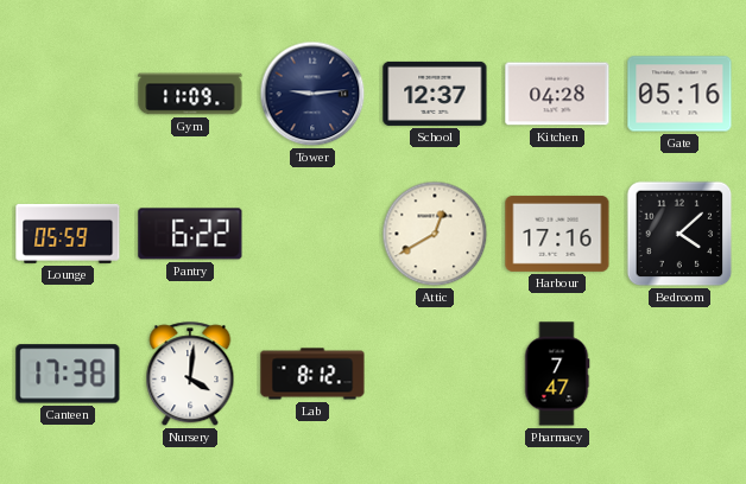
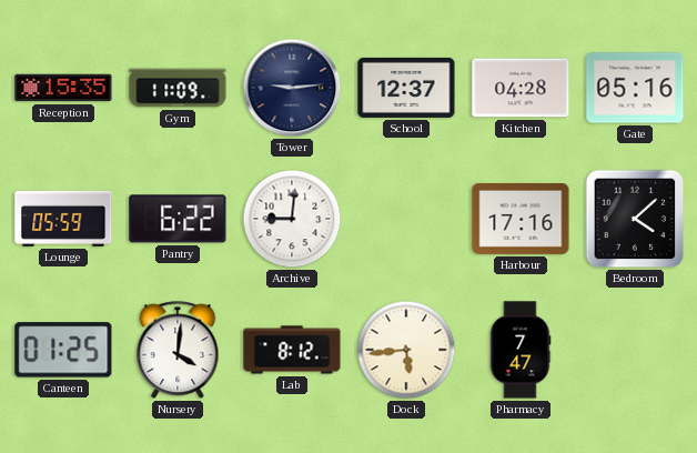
Reception: none -> 15:35 (63, 88)
Archive: none -> 9:01 (292, 219)
Attic: 12:40 -> none (435, 234)
Canteen: 17:38 -> 01:25 (63, 350)
Dock: none -> 5:44 (406, 350)
